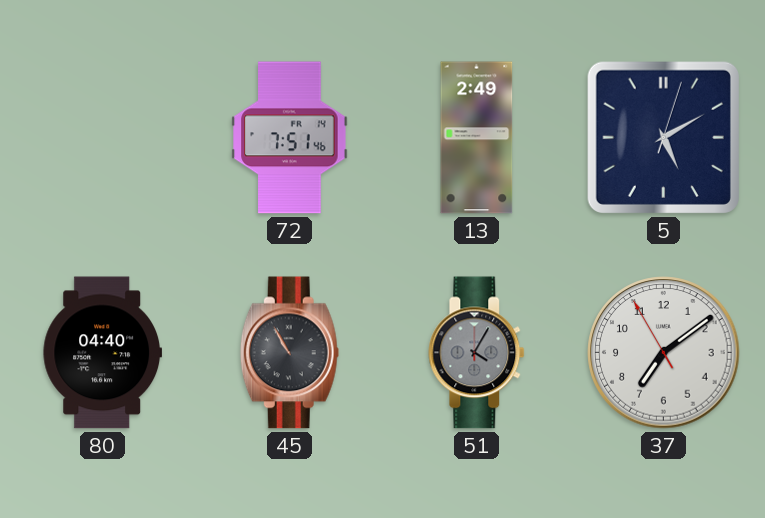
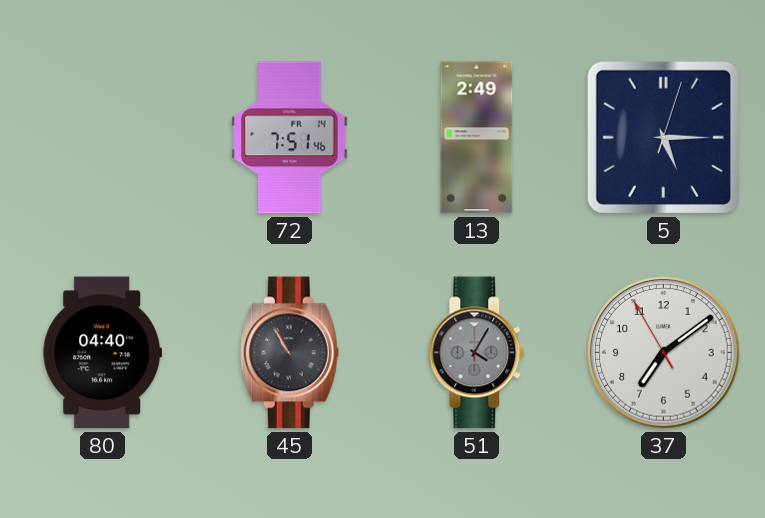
5: 5:10 -> 5:15 (663, 137)
